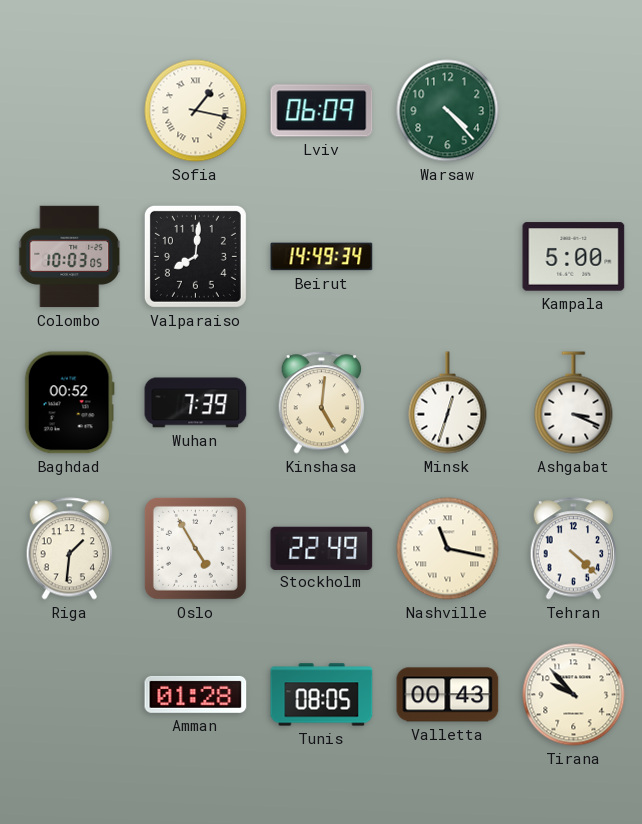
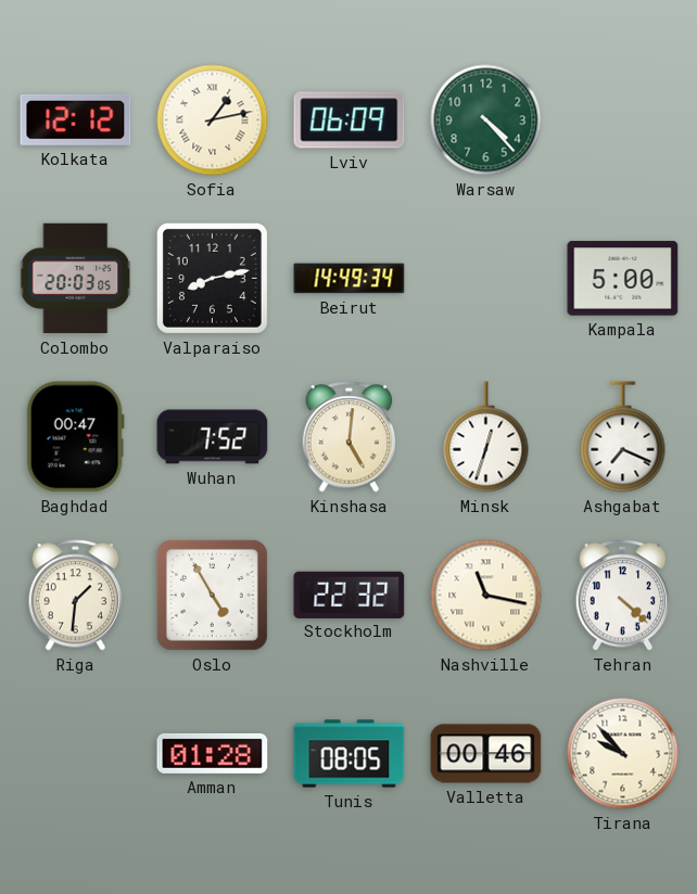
Kolkata: none -> 12:12 (76, 119)
Sofia: 1:17 -> 1:13 (213, 120)
Colombo: 10:03 -> 20:03 (76, 279)
Valparaiso: 8:01 -> 8:13 (212, 278)
Baghdad: 00:52 -> 00:47 (75, 437)
Wuhan: 7:39 -> 7:52 (213, 437)
Ashgabat: 3:19 -> 7:19 (623, 437)
Stockholm: 22:49 -> 22:32 (350, 595)
Valletta: 00:43 -> 00:46 (486, 754)
